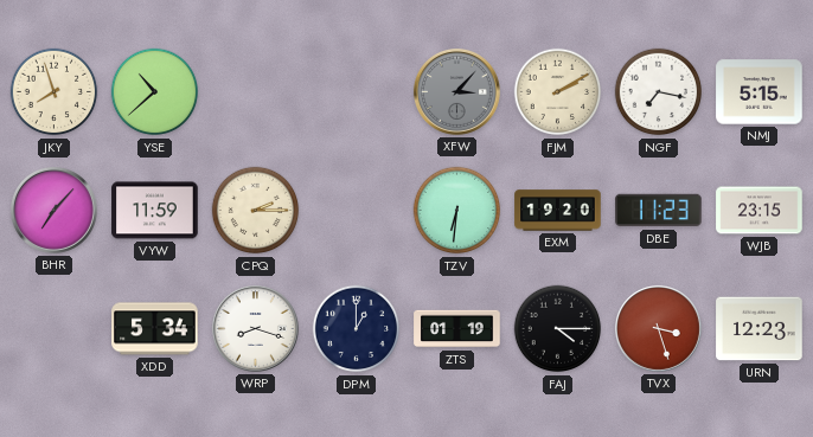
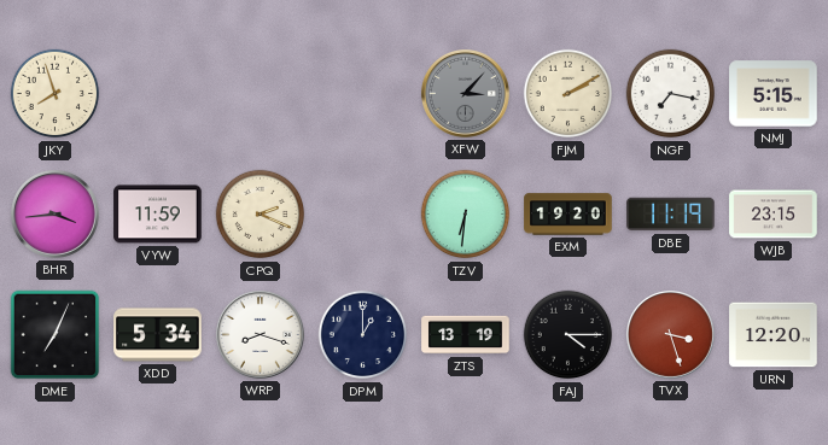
YSE: 10:38 -> none (155, 92)
BHR: 7:07 -> 3:44 (56, 215)
CPQ: 2:15 -> 2:19 (261, 215)
DBE: 11:23 -> 11:19 (671, 215)
DME: none -> 7:04 (56, 335)
ZTS: 01:19 -> 13:19 (466, 335)
URN: 12:23 -> 12:20 (774, 335)
